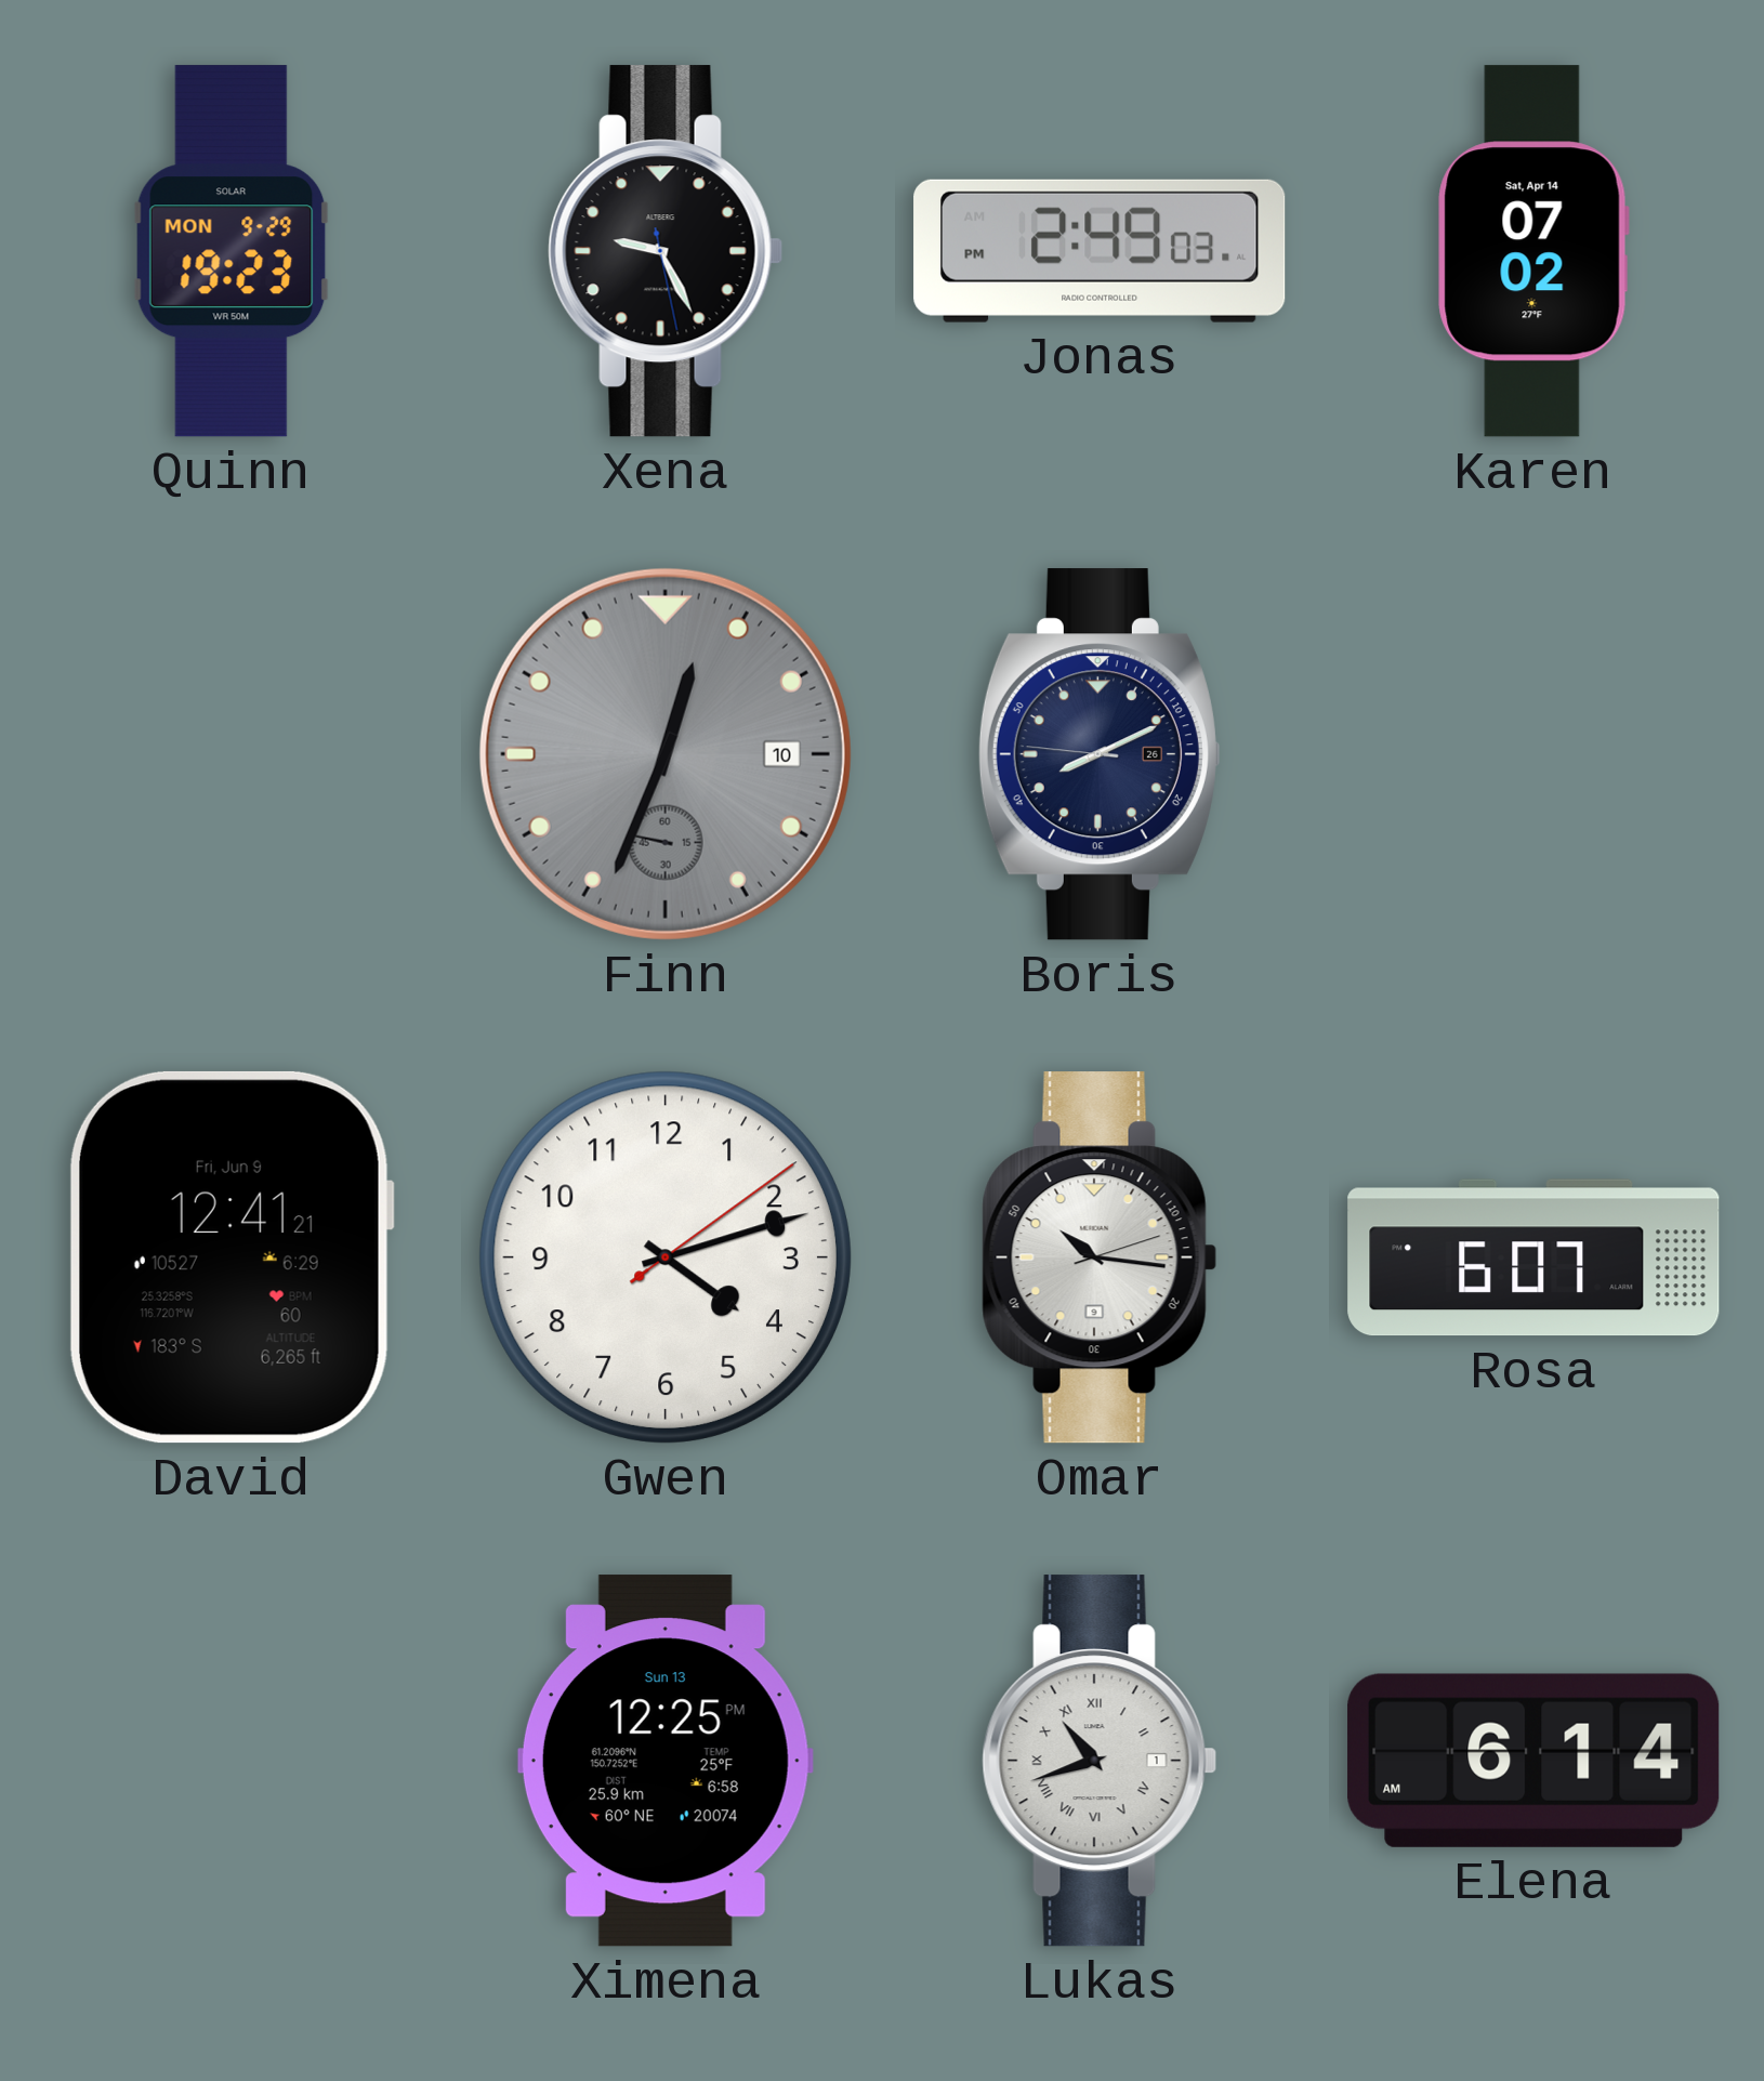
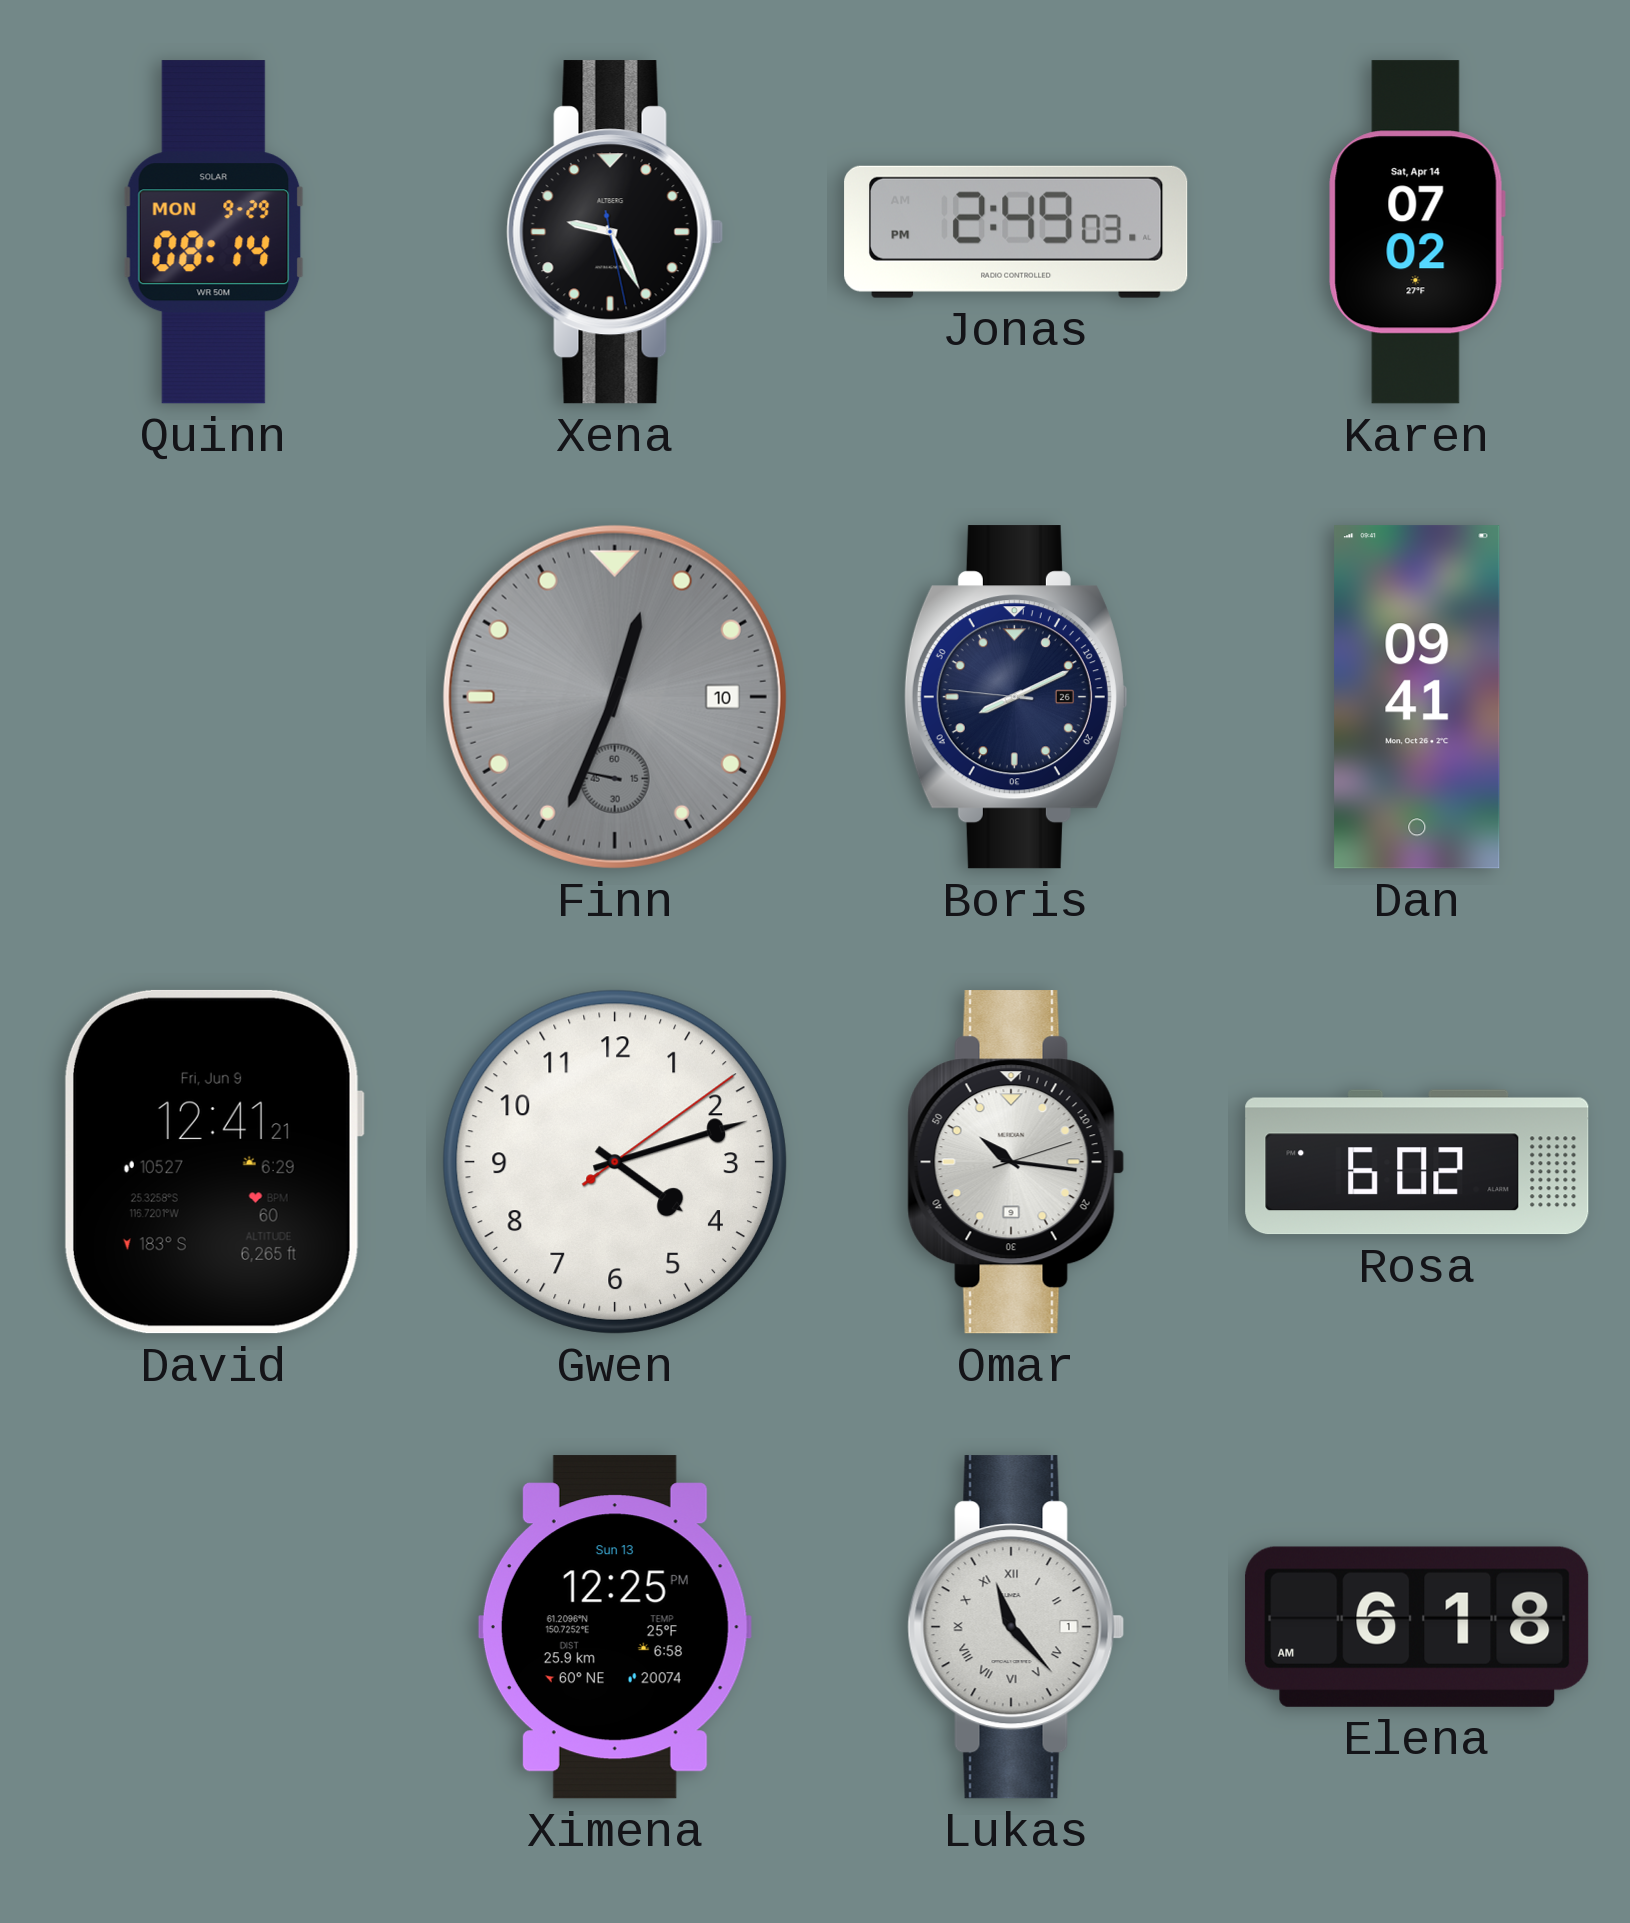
Quinn: 19:23 -> 08:14 (214, 232)
Dan: none -> 09:41 (1417, 697)
Rosa: 6:07 -> 6:02 (1417, 1162)
Lukas: 10:42 -> 11:23 (1016, 1627)
Elena: 6:14 -> 6:18 (1417, 1627)
